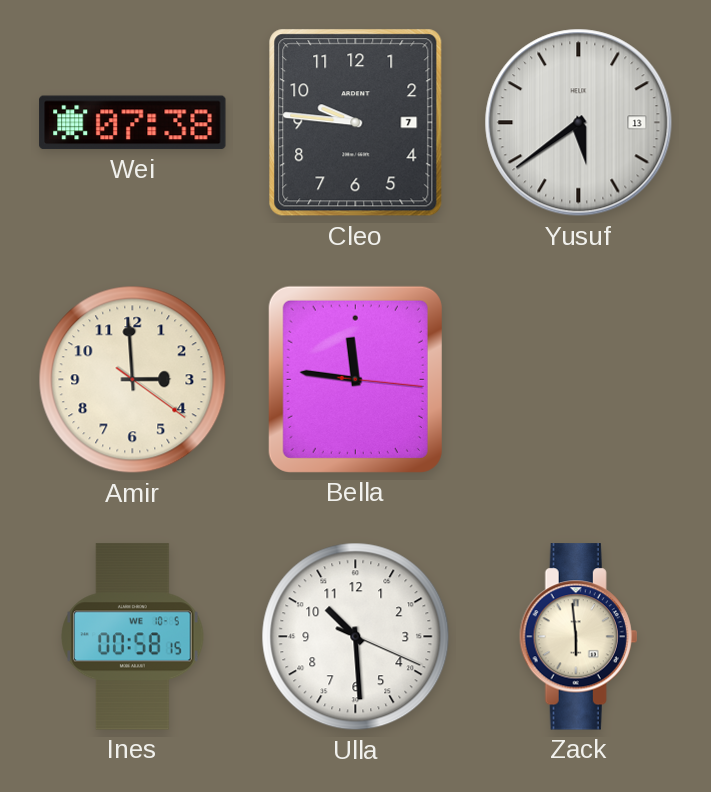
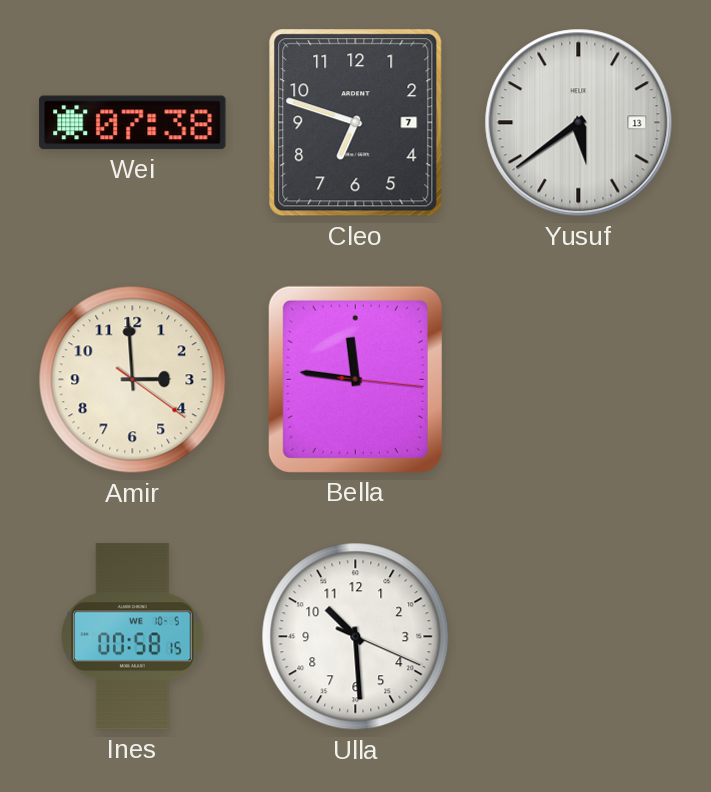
Cleo: 9:46 -> 6:48 (356, 123)
Zack: 5:59 -> none (579, 637)
